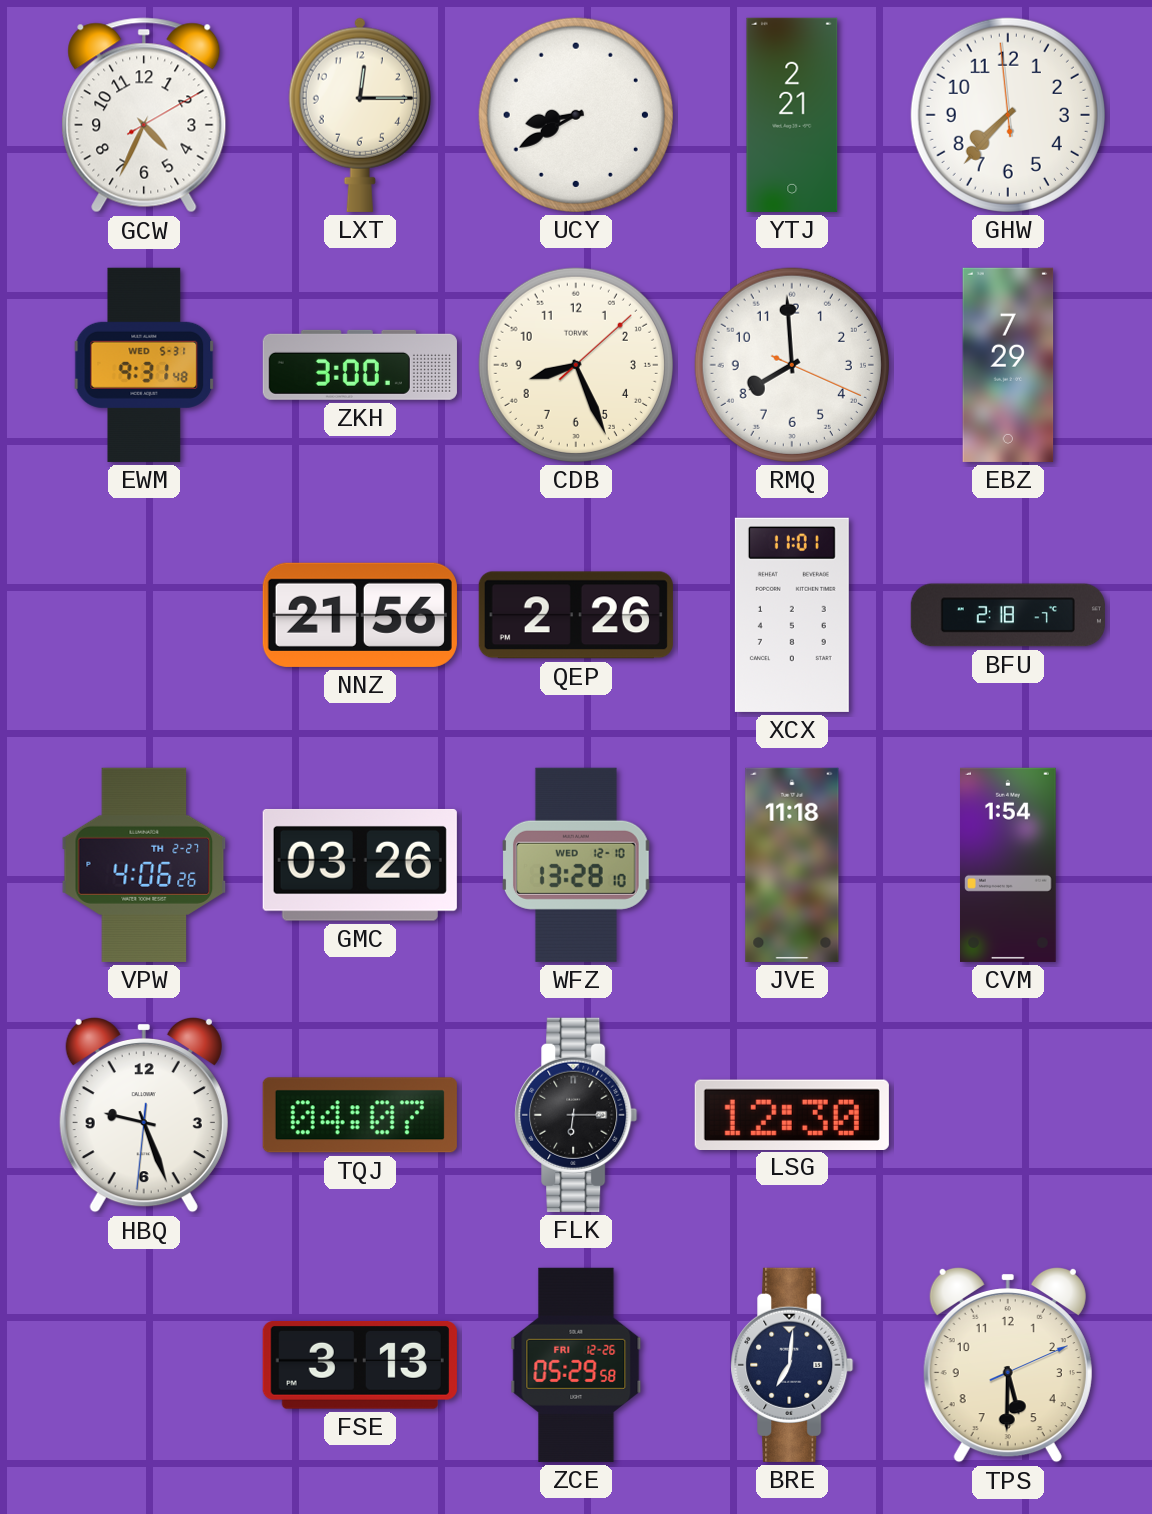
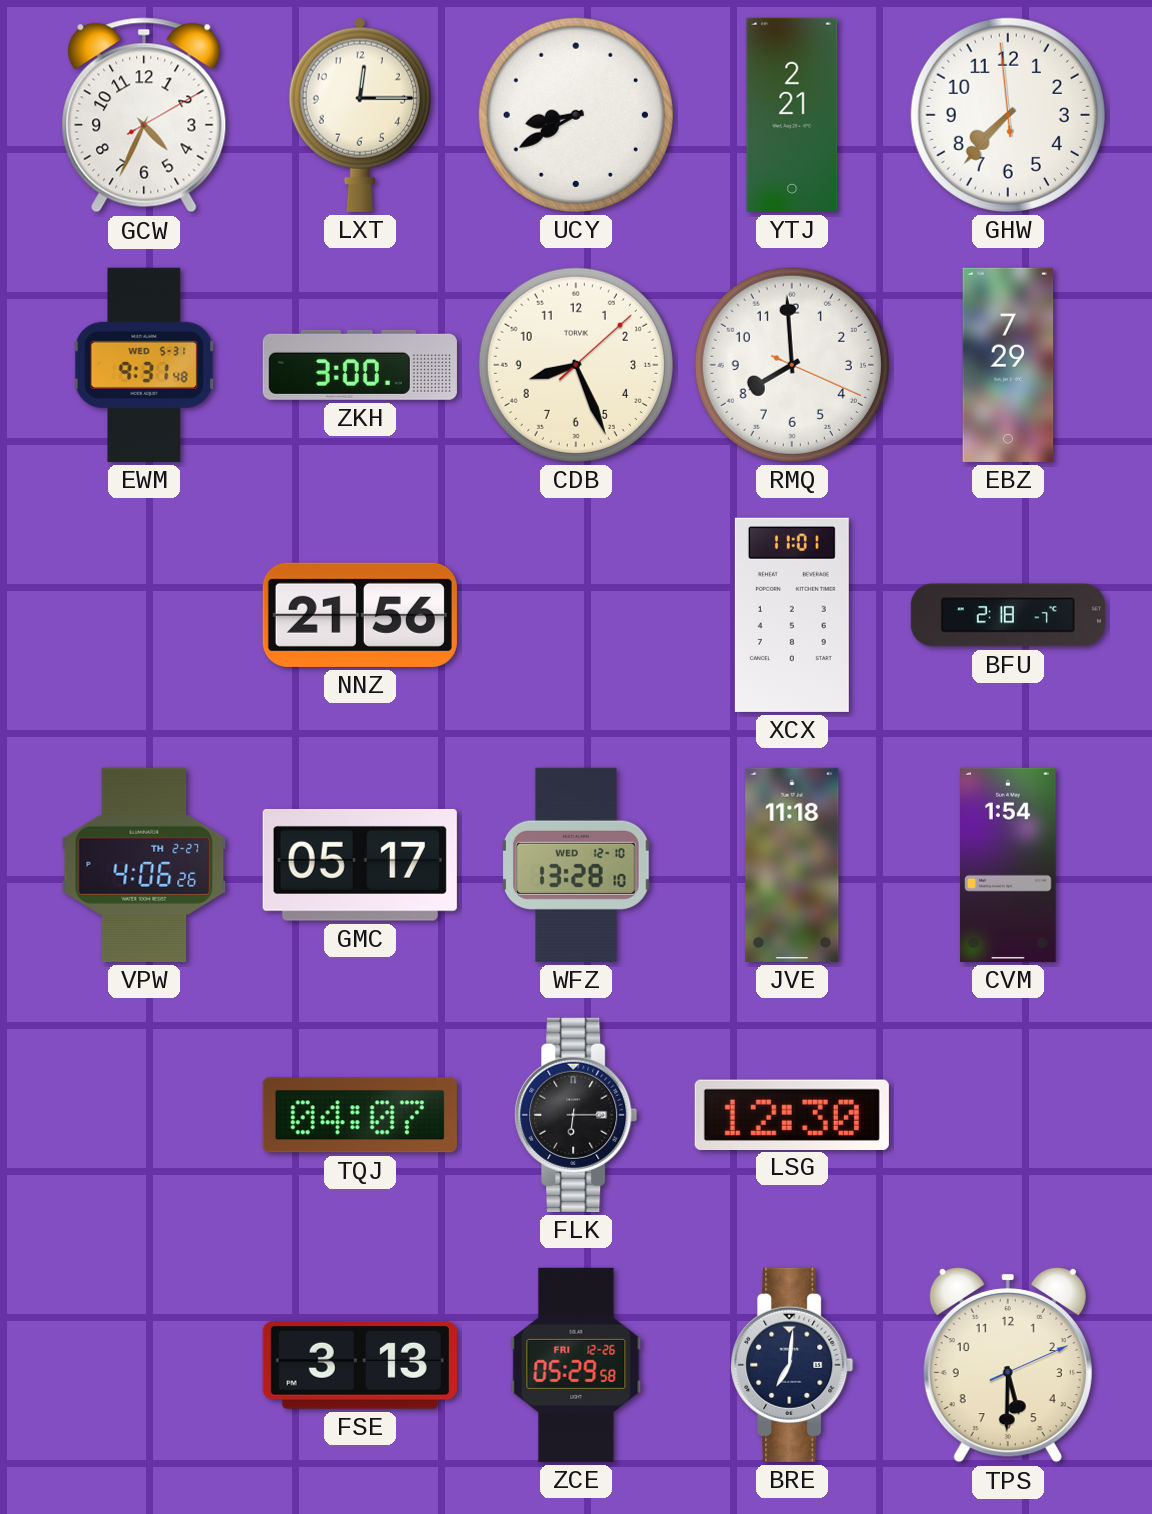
QEP: 2:26 -> none (576, 615)
GMC: 03:26 -> 05:17 (360, 865)
HBQ: 9:26 -> none (144, 1115)
